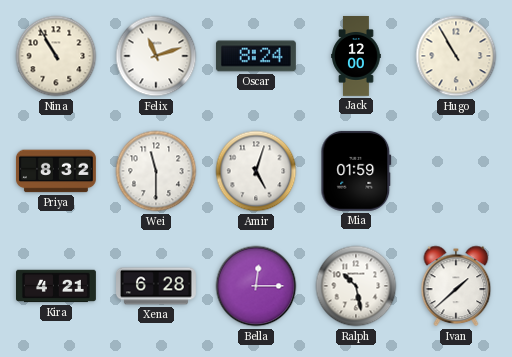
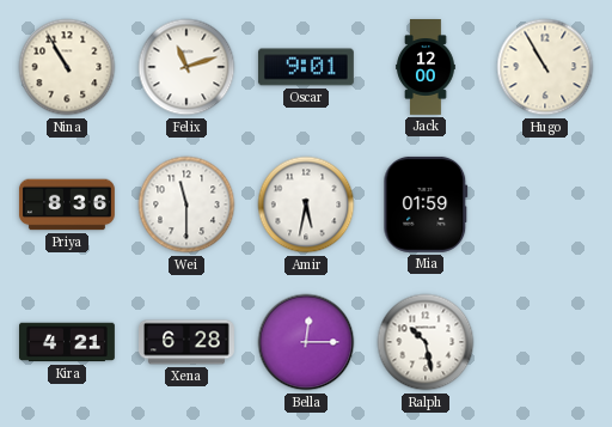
Oscar: 8:24 -> 9:01 (306, 67)
Priya: 8:32 -> 8:36 (67, 205)
Amir: 5:03 -> 5:32 (306, 205)
Ivan: 1:38 -> none (456, 286)
